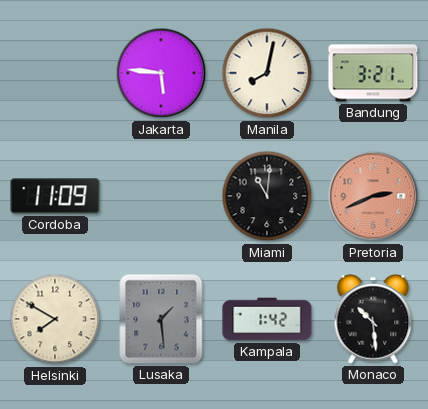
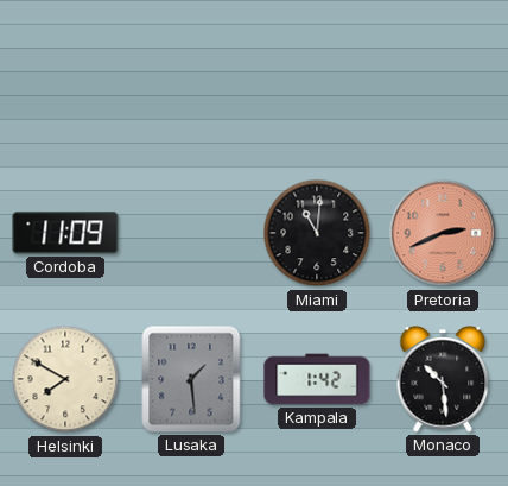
Jakarta: 5:46 -> none (161, 73)
Manila: 8:02 -> none (267, 73)
Bandung: 3:21 -> none (373, 73)
